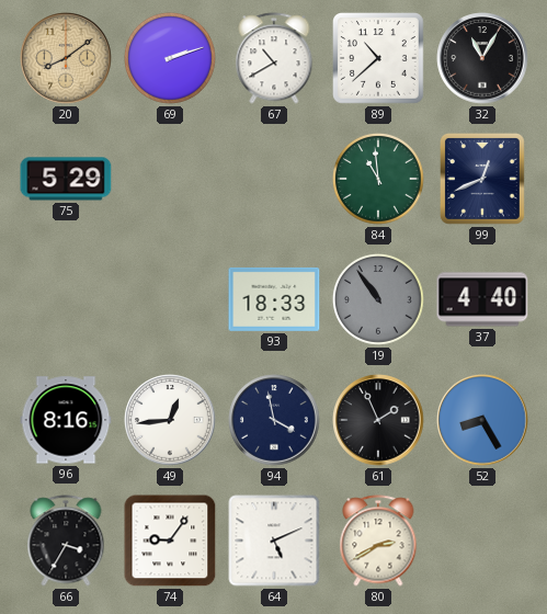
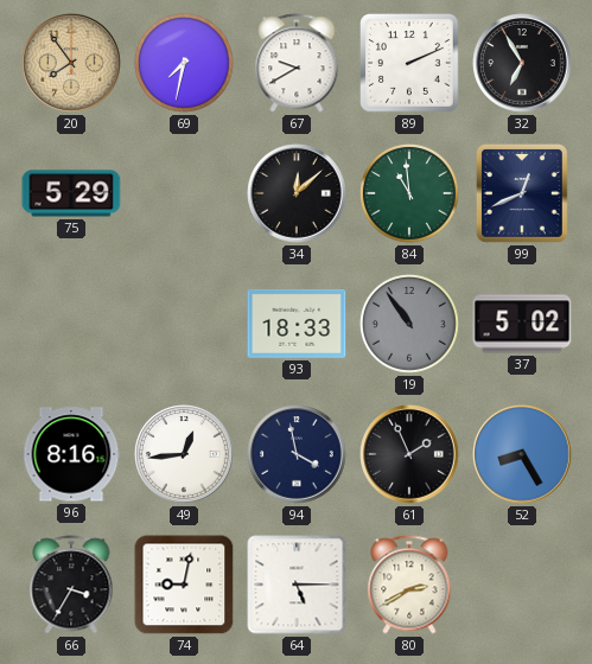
20: 8:09 -> 7:54 (71, 63)
69: 2:12 -> 7:32 (184, 63)
67: 10:40 -> 9:40 (297, 63)
89: 10:38 -> 2:11 (410, 64)
32: 11:05 -> 6:55 (522, 63)
34: none -> 12:08 (297, 193)
37: 4:40 -> 5:02 (522, 324)
74: 9:06 -> 9:02 (184, 585)
64: 5:11 -> 5:15 (297, 585)
